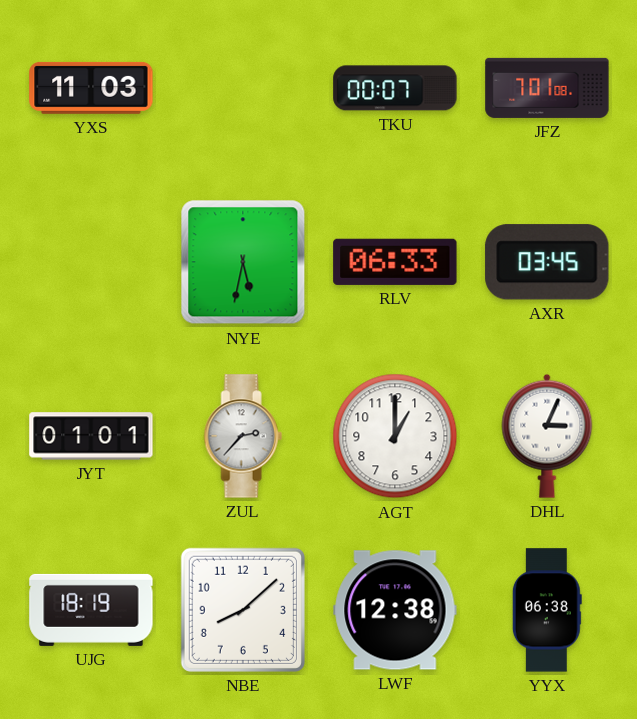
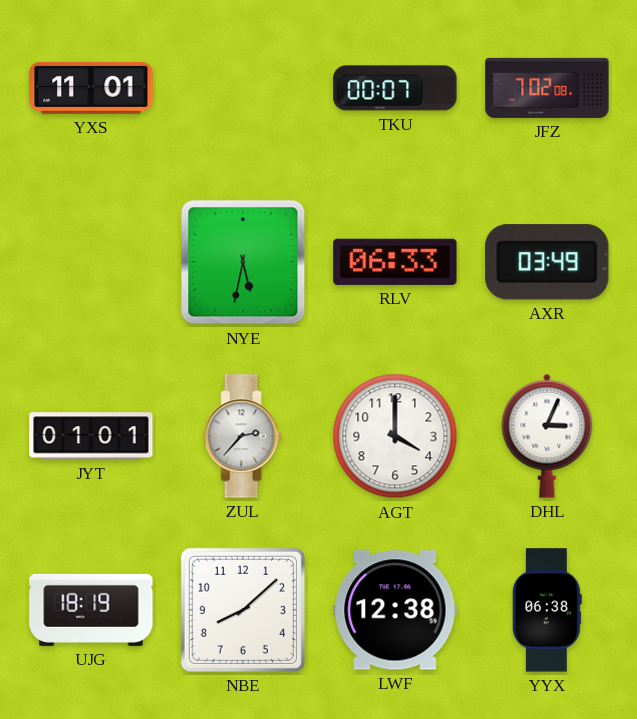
YXS: 11:03 -> 11:01 (91, 88)
JFZ: 7:01 -> 7:02 (547, 88)
AXR: 03:45 -> 03:49 (547, 262)
AGT: 1:00 -> 4:00 (395, 436)
